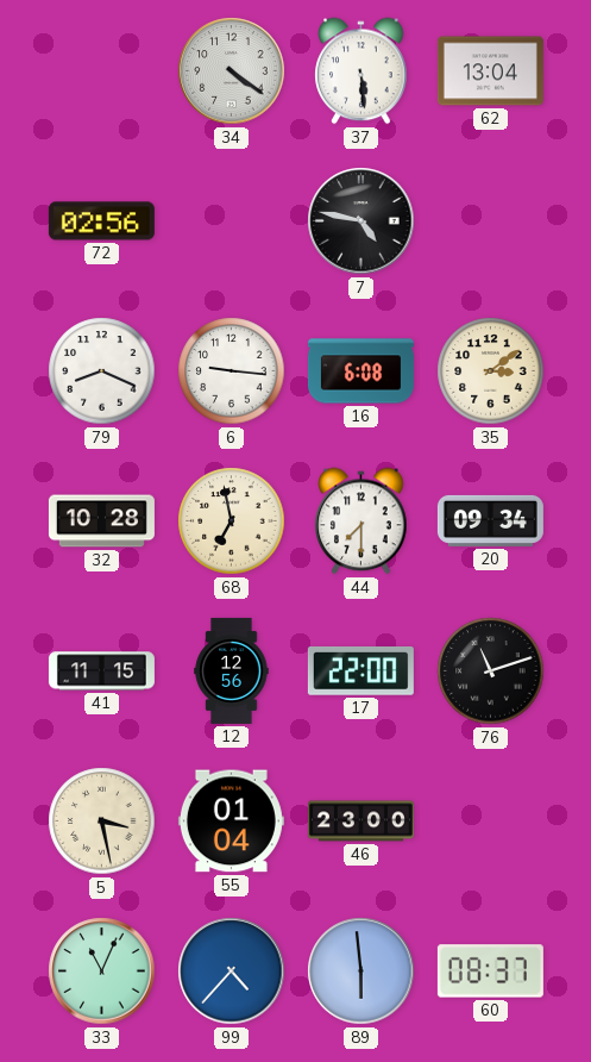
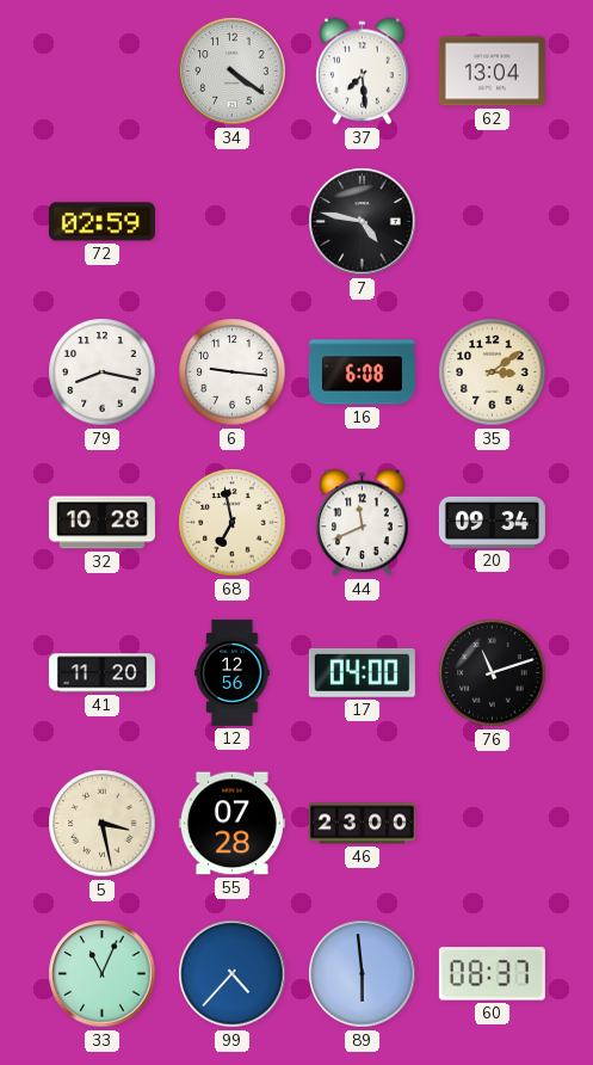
37: 5:29 -> 7:29 (363, 72)
72: 02:56 -> 02:59 (101, 222)
79: 8:19 -> 8:17 (103, 373)
44: 7:30 -> 11:41 (363, 523)
41: 11:15 -> 11:20 (101, 673)
17: 22:00 -> 04:00 (362, 673)
55: 01:04 -> 07:28 (231, 824)
